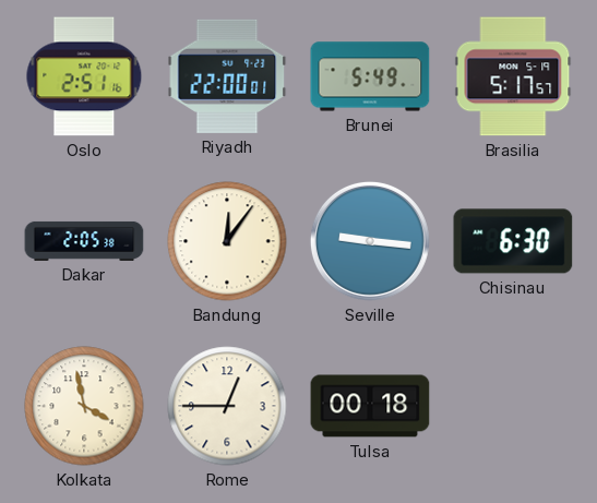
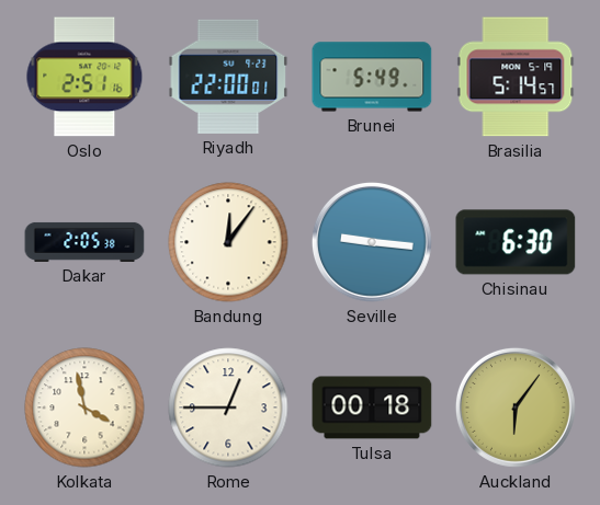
Brasilia: 5:17 -> 5:14 (516, 77)
Auckland: none -> 6:06 (516, 408)
